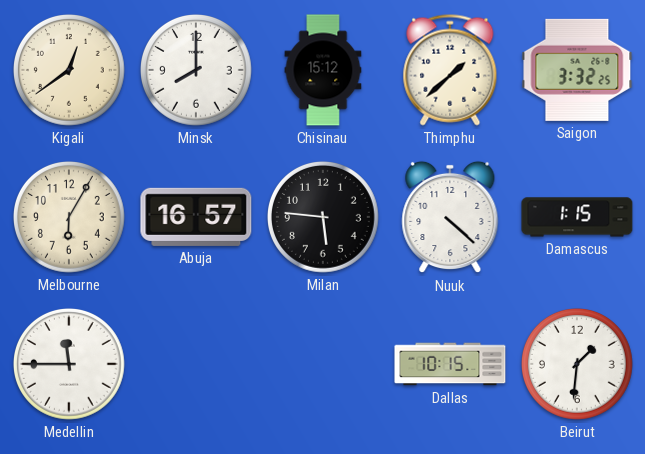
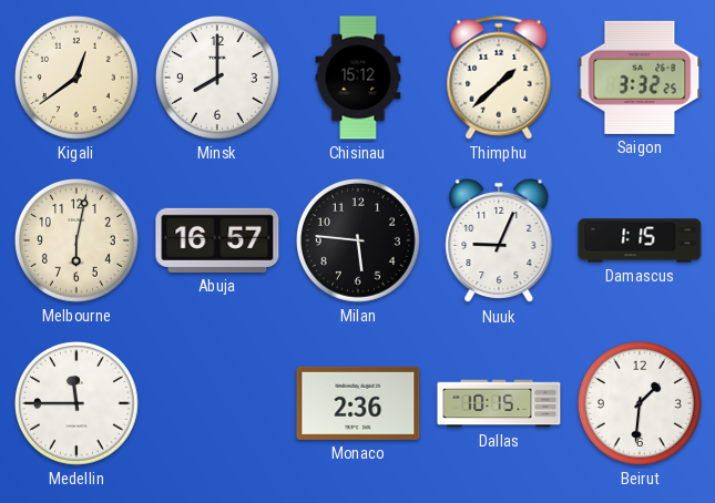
Melbourne: 6:05 -> 6:02 (78, 242)
Nuuk: 4:22 -> 9:04 (499, 240)
Monaco: none -> 2:36 (358, 403)
